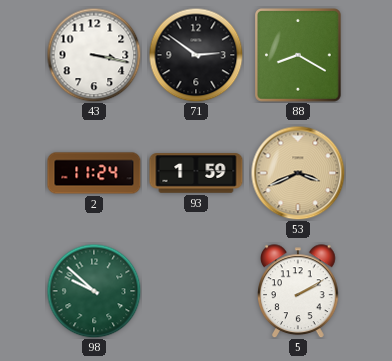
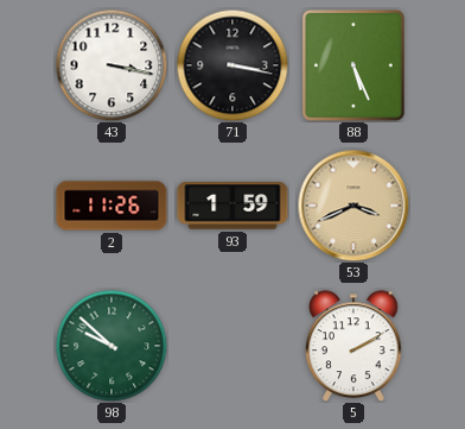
71: 2:51 -> 3:17 (232, 65)
88: 8:20 -> 5:26 (355, 67)
2: 11:24 -> 11:26 (112, 206)
